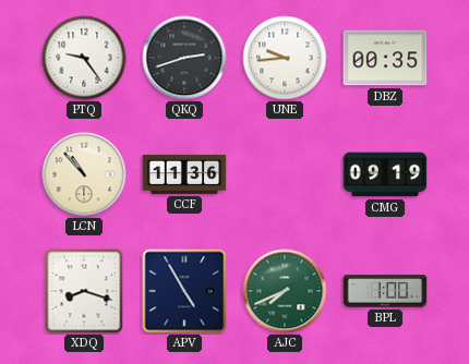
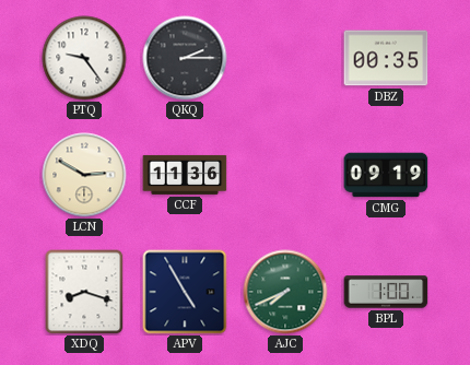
QKQ: 2:42 -> 2:15 (185, 58)
UNE: 9:44 -> none (285, 58)
LCN: 10:53 -> 2:50 (84, 175)
